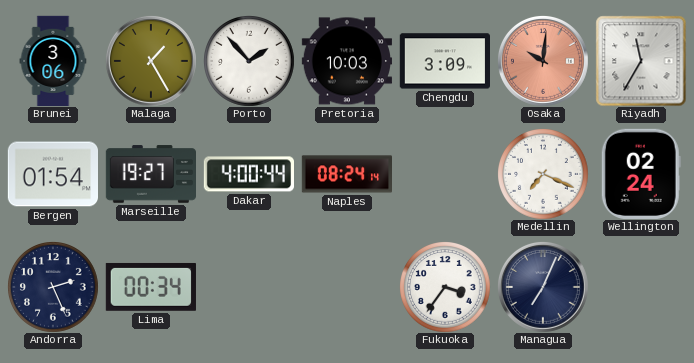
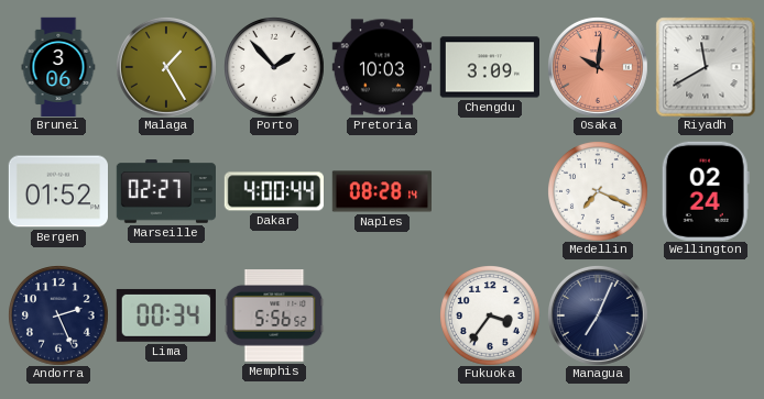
Riyadh: 11:35 -> 11:40 (706, 67)
Bergen: 01:54 -> 01:52 (57, 191)
Marseille: 19:27 -> 02:27 (165, 191)
Naples: 08:24 -> 08:28 (381, 191)
Memphis: none -> 5:56 (274, 317)
